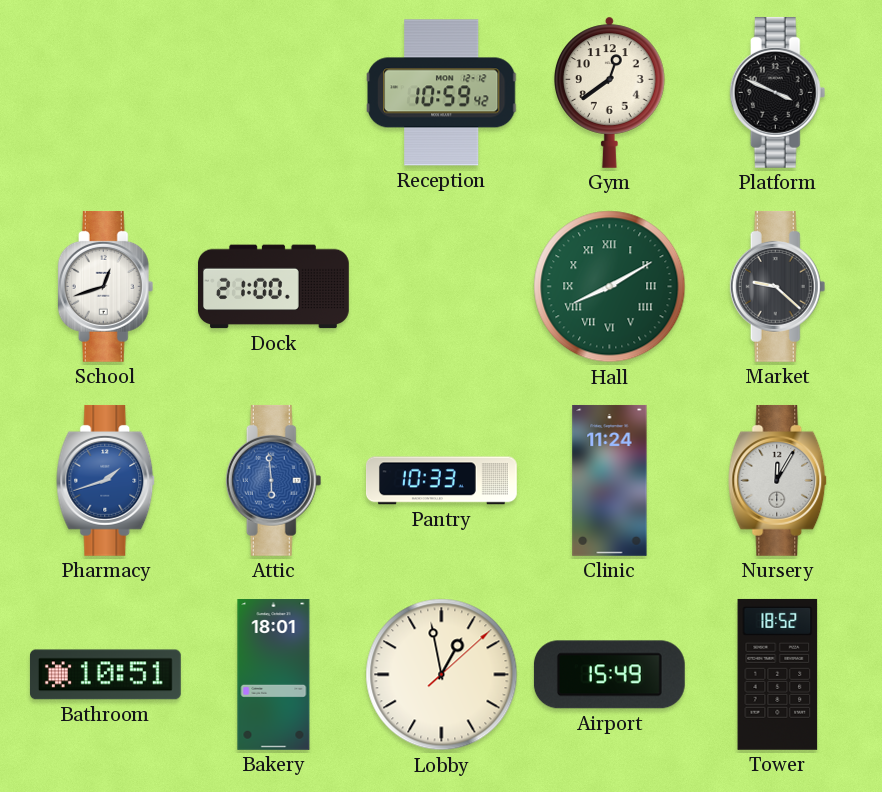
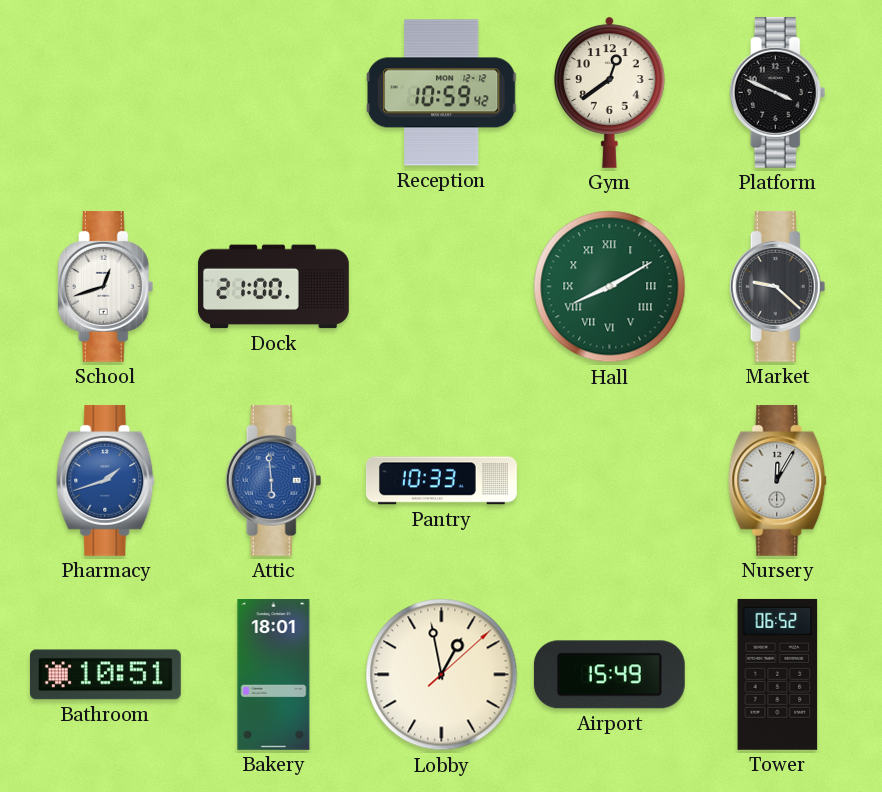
Clinic: 11:24 -> none (610, 480)
Tower: 18:52 -> 06:52 (778, 674)
